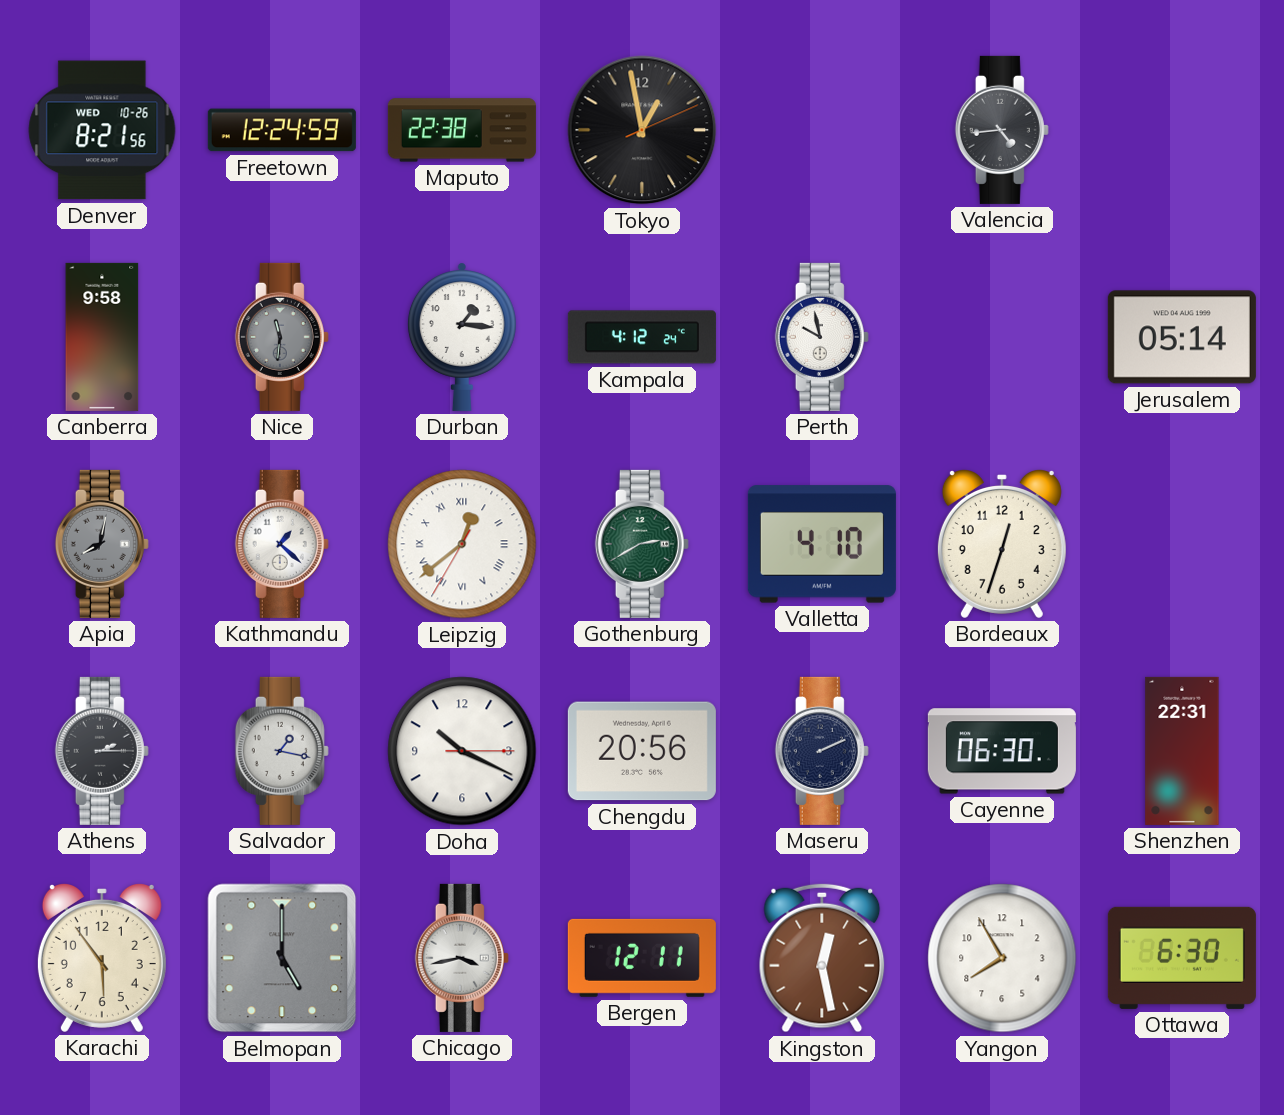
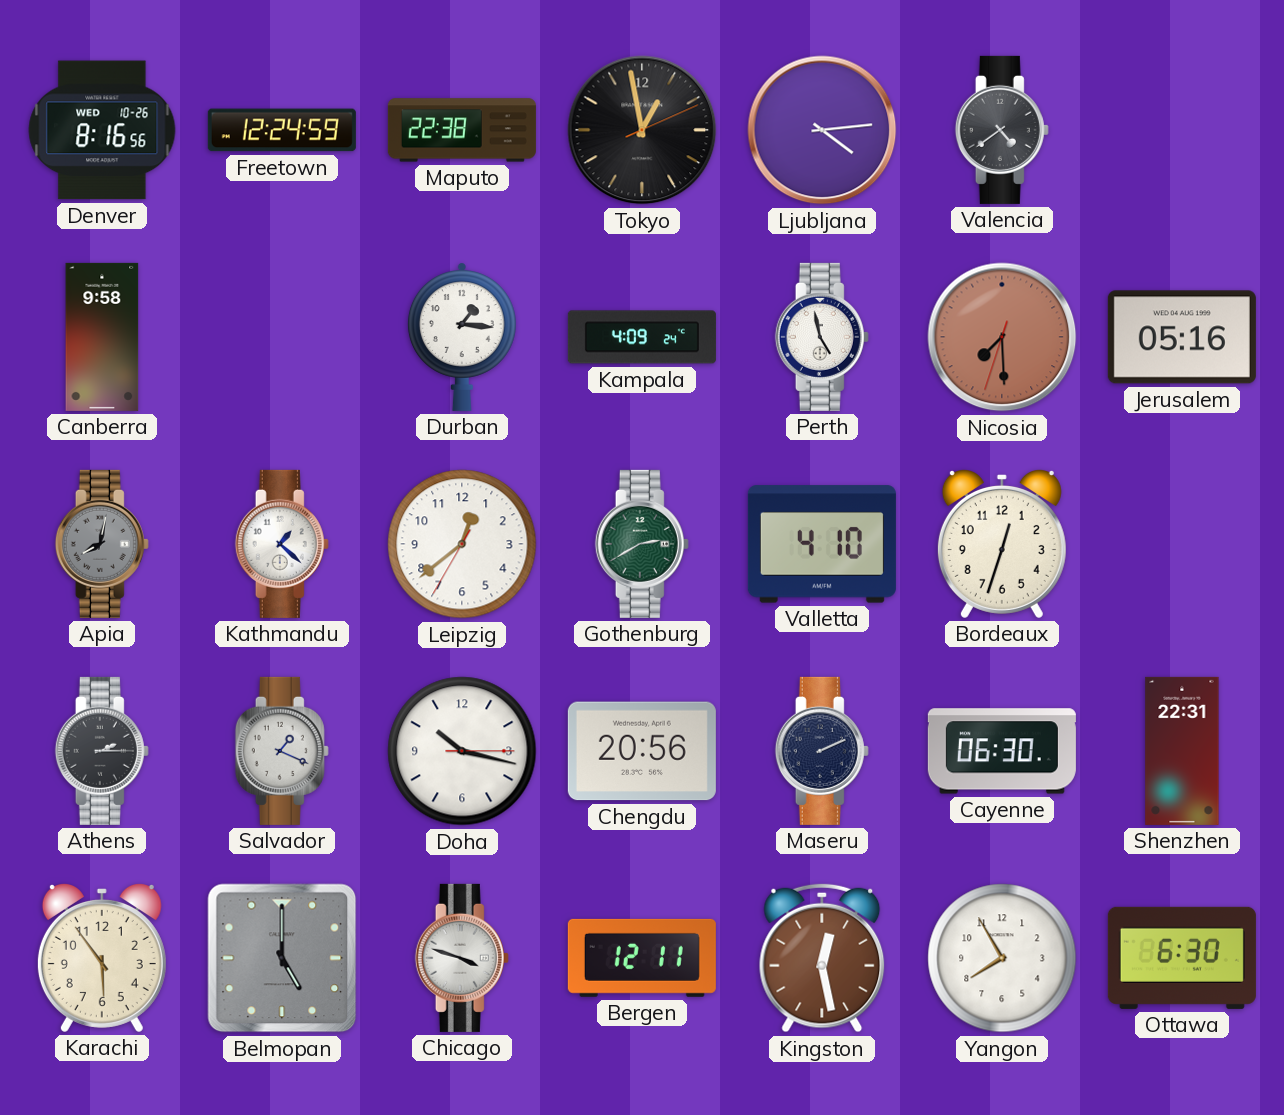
Denver: 8:21 -> 8:16 (102, 130)
Ljubljana: none -> 4:14 (822, 130)
Valencia: 4:44 -> 4:39 (1002, 130)
Nice: 11:31 -> none (282, 337)
Kampala: 4:12 -> 4:09 (642, 337)
Perth: 9:58 -> 4:58 (822, 337)
Nicosia: none -> 7:29 (1002, 337)
Jerusalem: 05:14 -> 05:16 (1182, 337)
Leipzig numerals: Roman -> Arabic (462, 544)
Salvador: 1:17 -> 1:19 (282, 751)
Doha: 10:19 -> 10:17 (462, 751)
Chicago: 3:43 -> 3:48 (462, 958)
